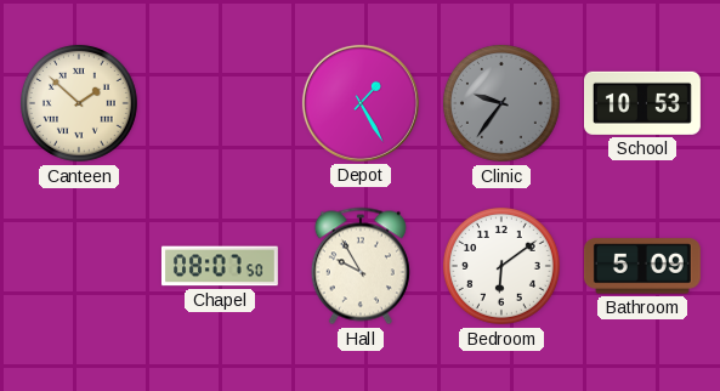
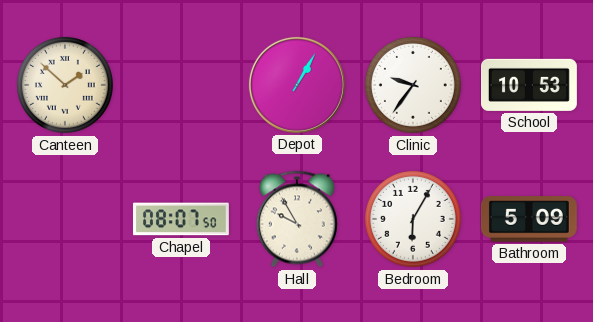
Depot: 1:25 -> 1:05 (297, 85)
Clinic dial: grey -> white (413, 85)
Bedroom: 6:09 -> 6:05 (413, 219)
